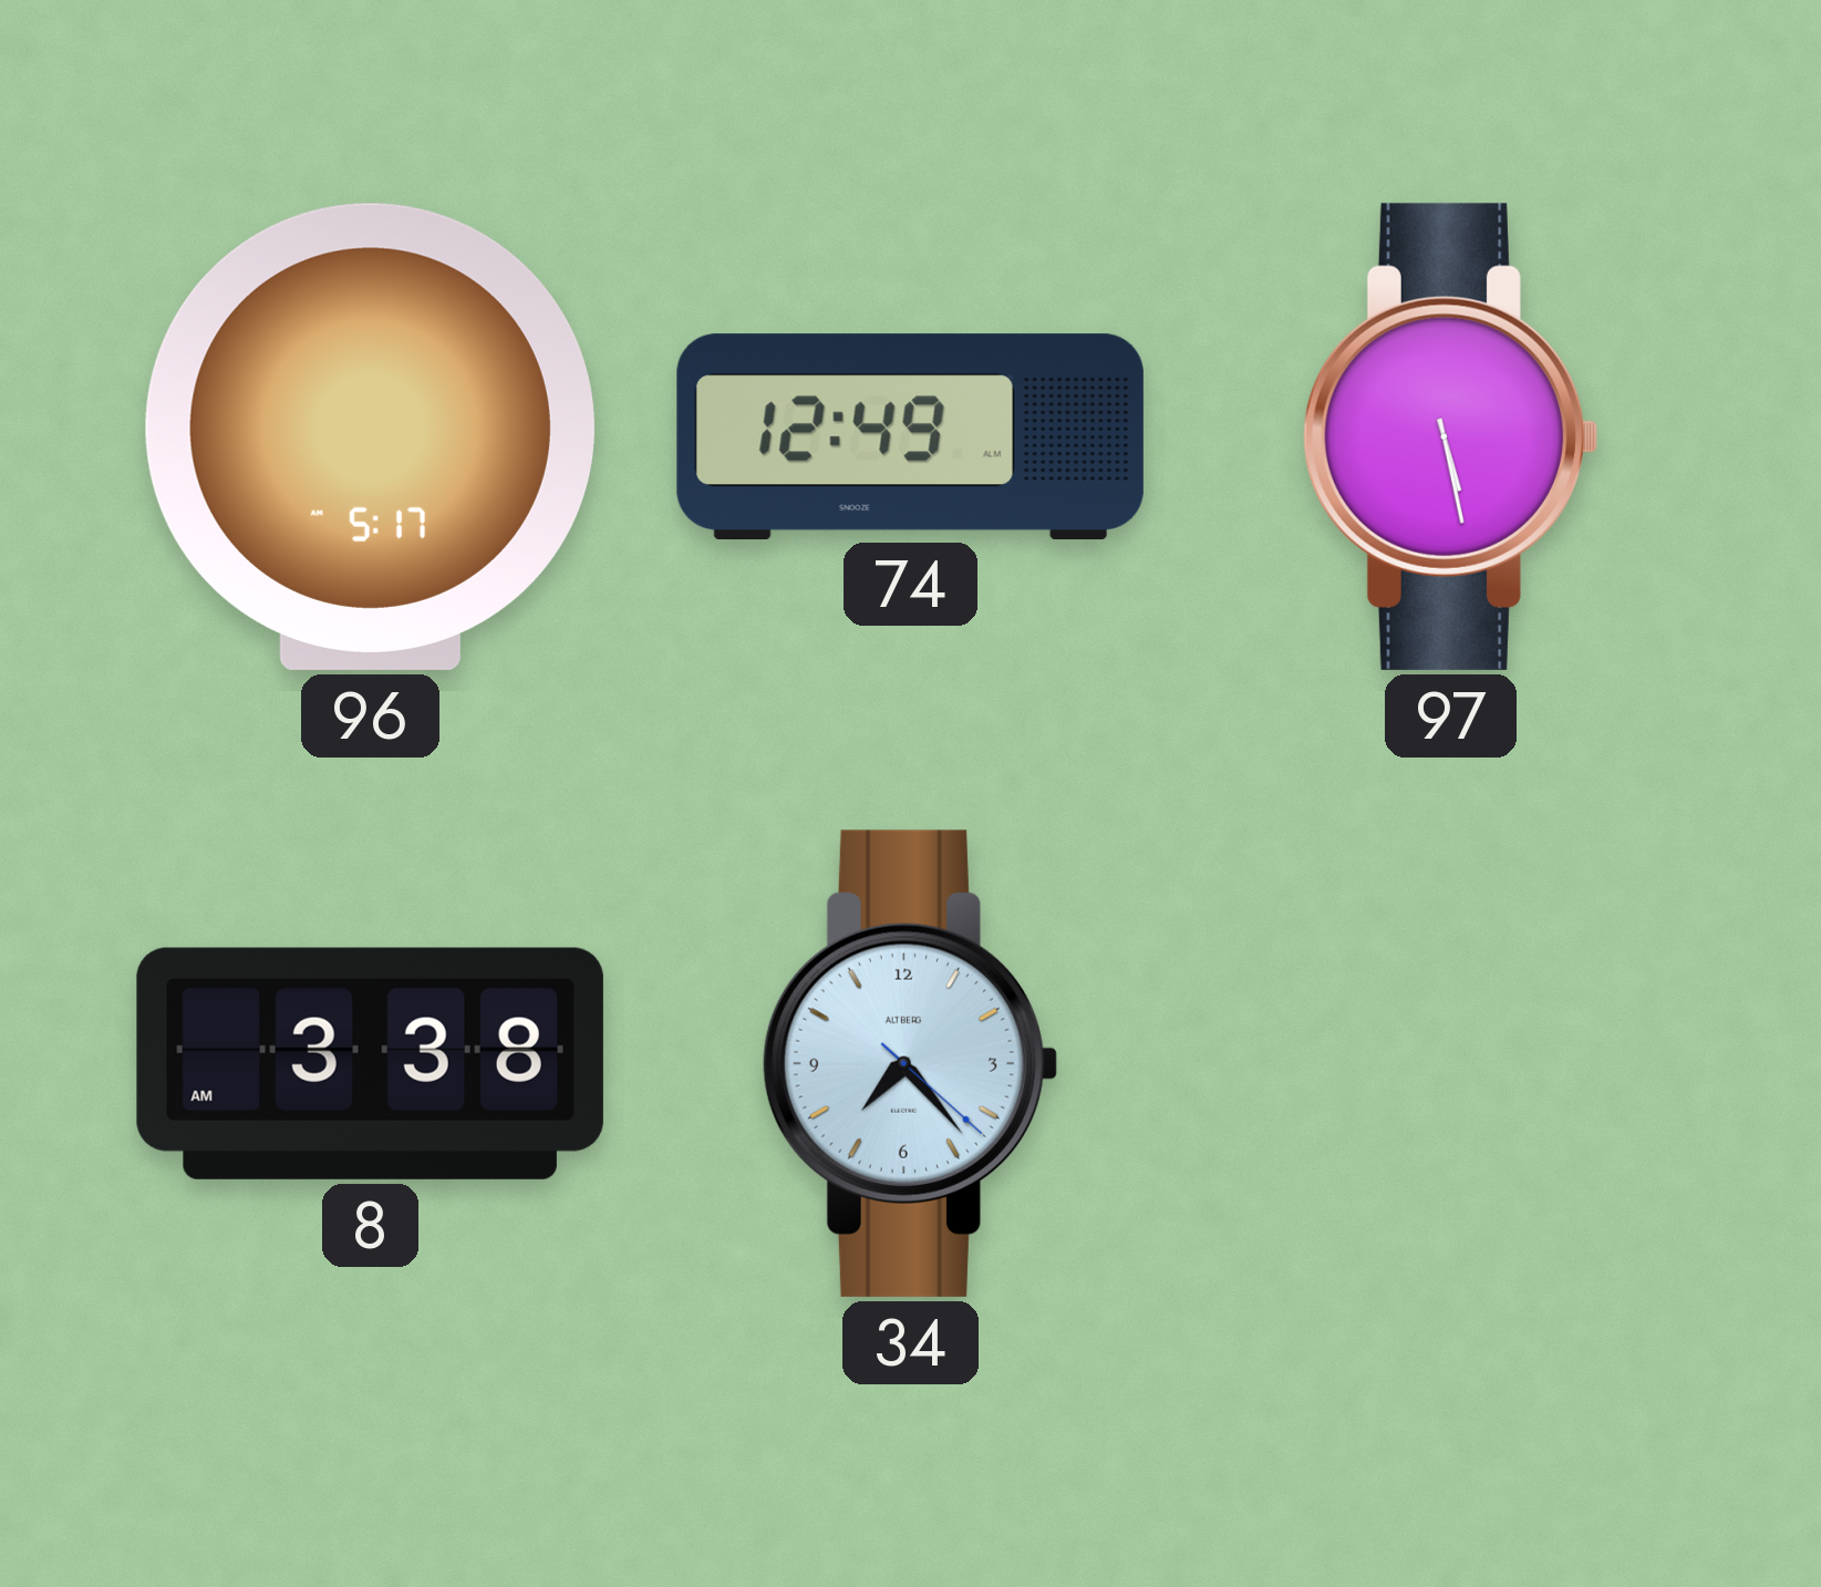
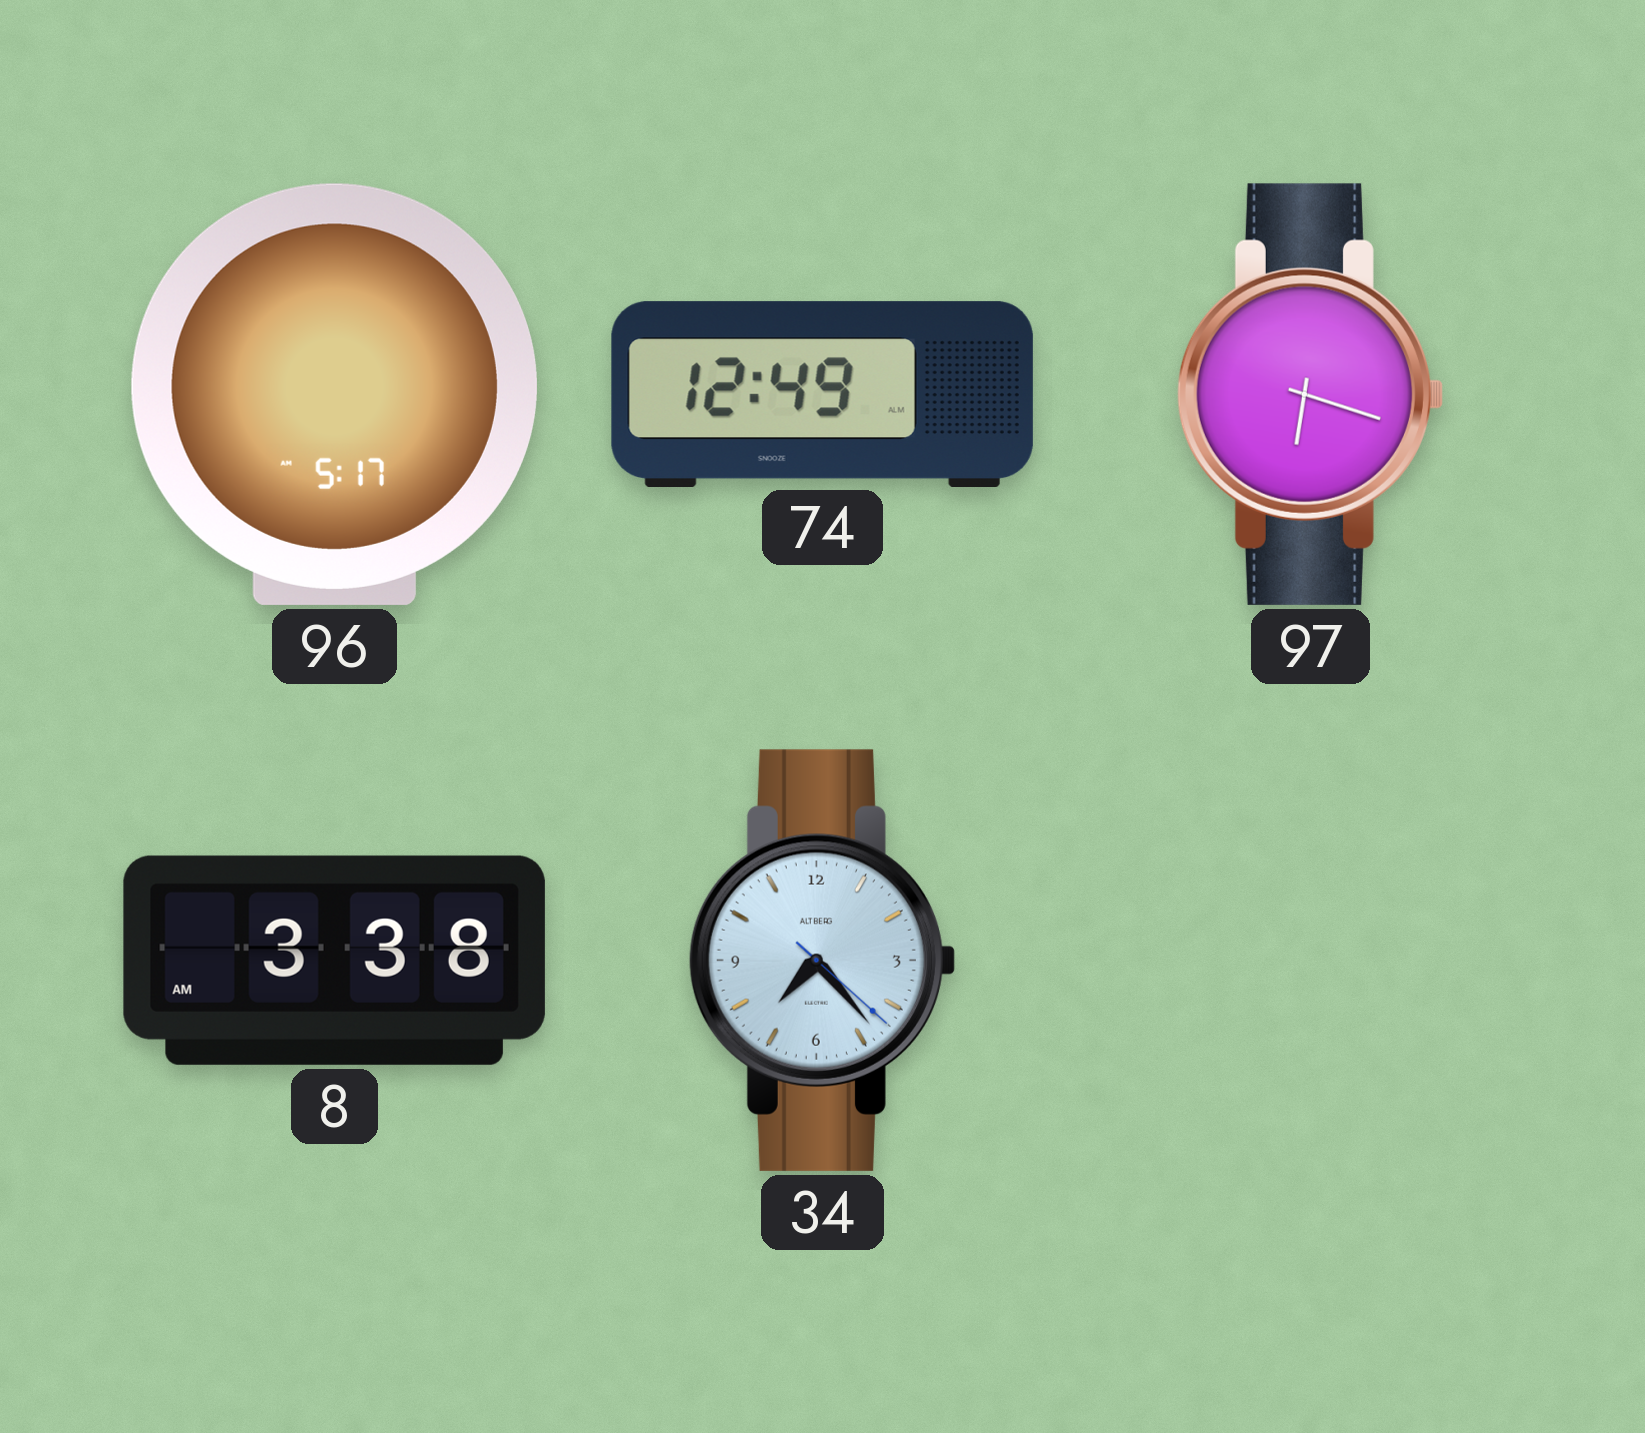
97: 5:28 -> 6:18 (1310, 394)
